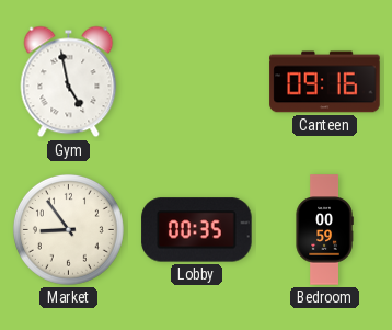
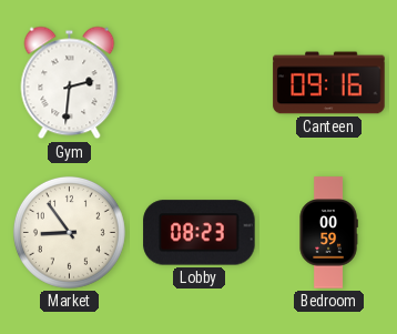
Gym: 4:58 -> 2:31 (70, 83)
Lobby: 00:35 -> 08:23 (200, 233)
